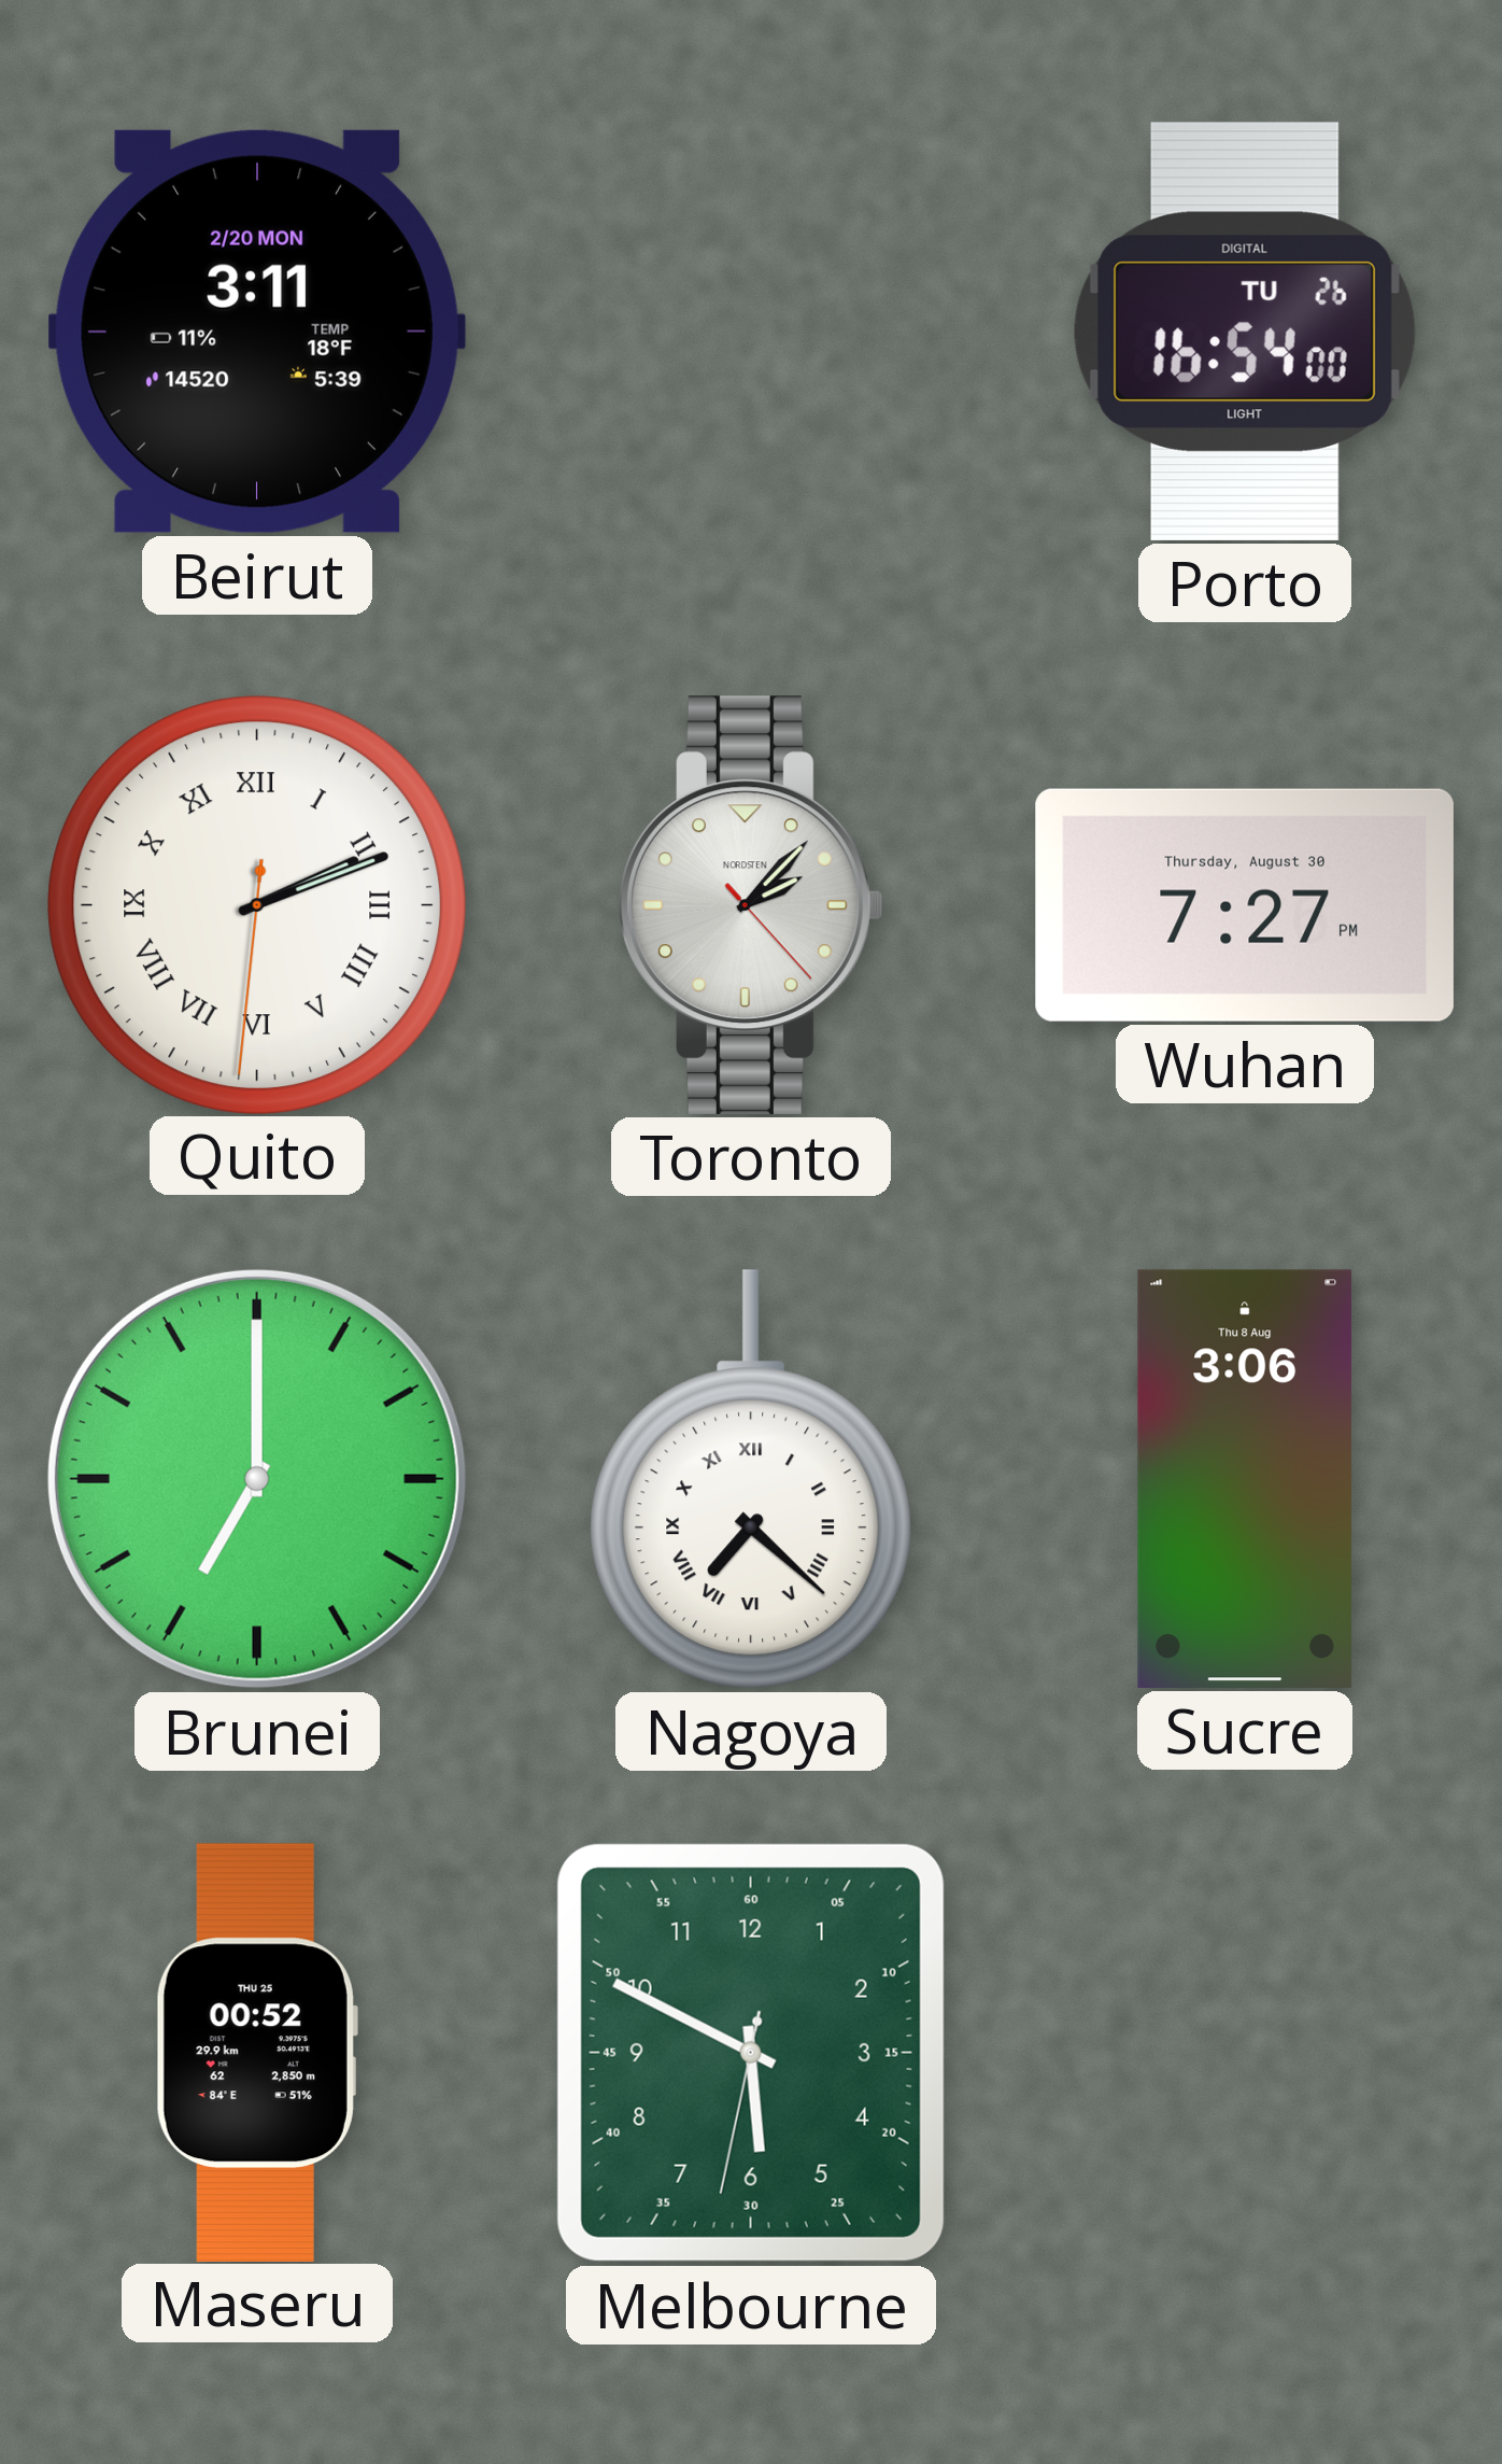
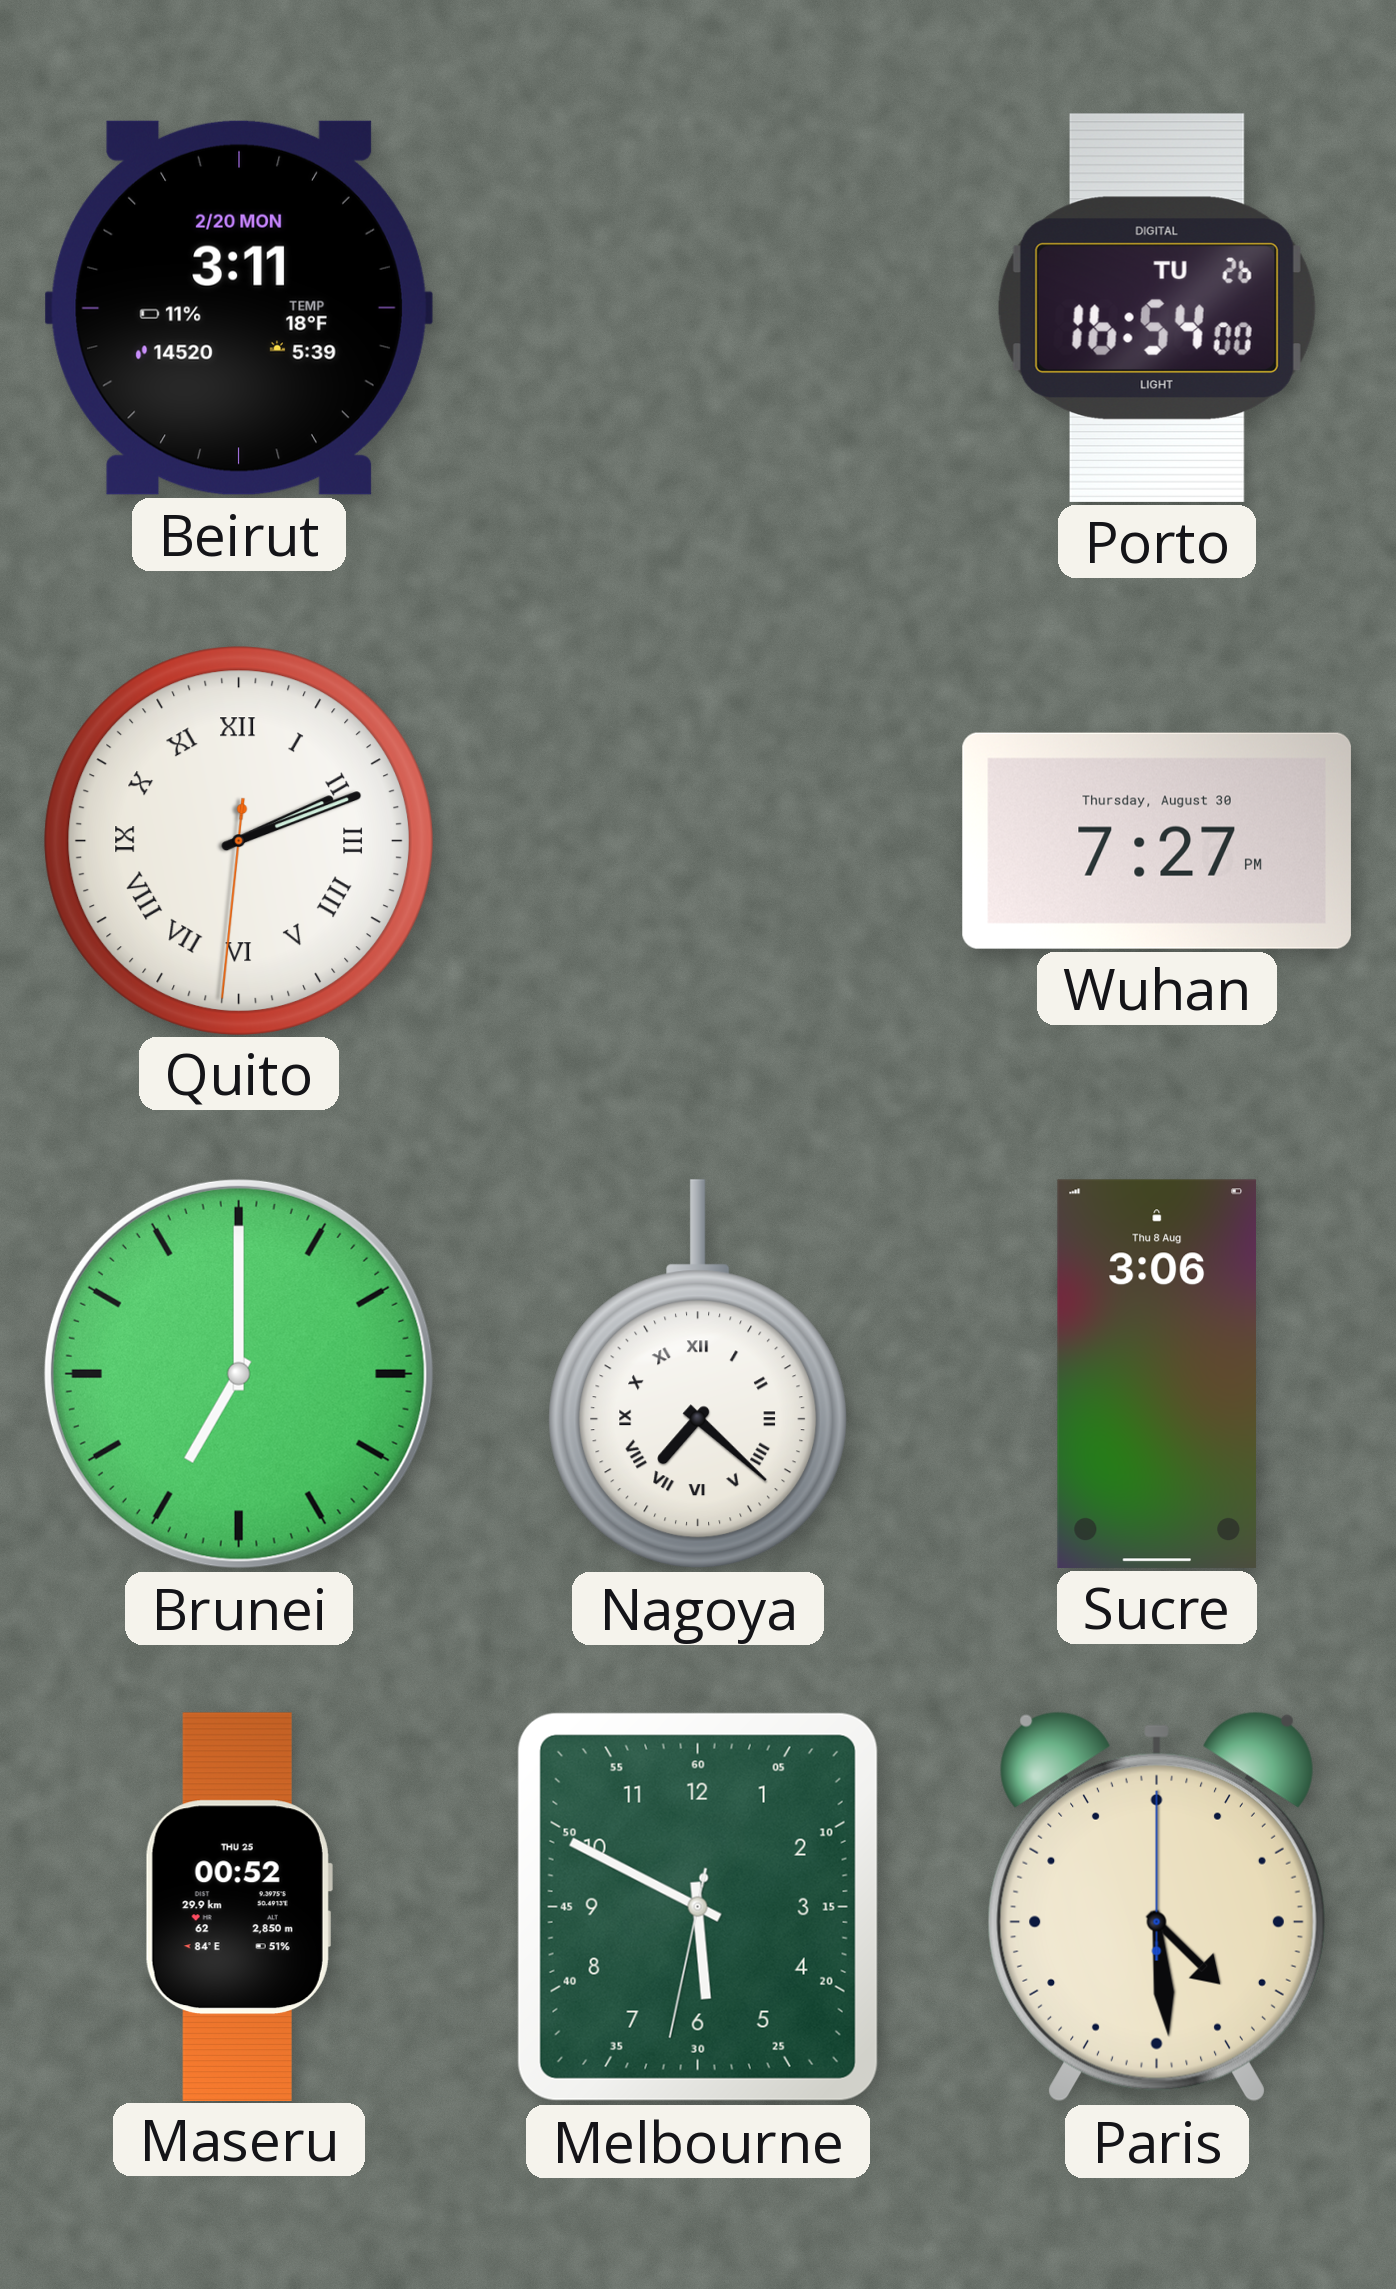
Toronto: 2:07 -> none (751, 905)
Paris: none -> 4:29 (1157, 1907)
